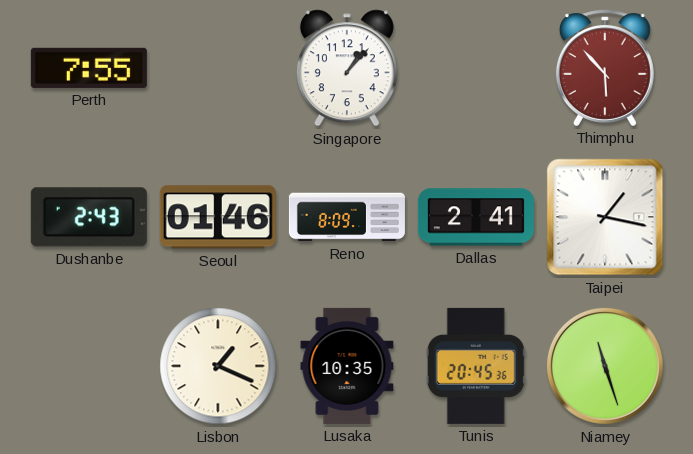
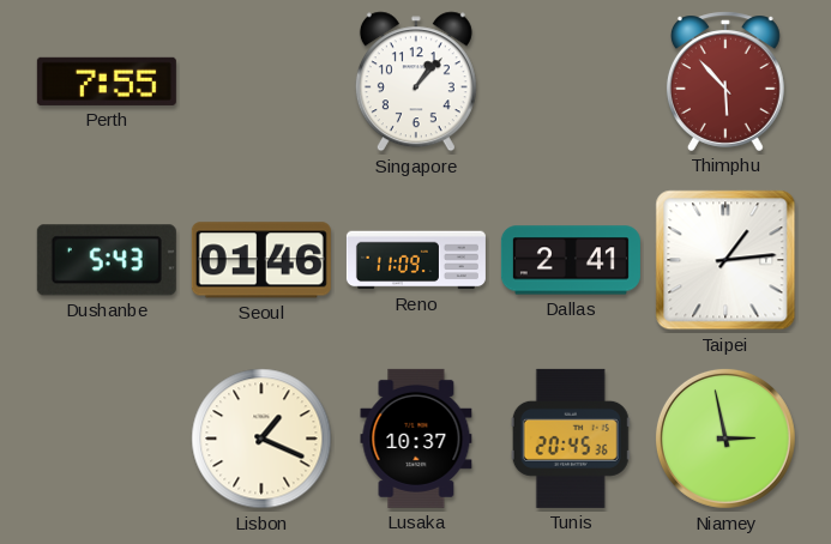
Dushanbe: 2:43 -> 5:43 (107, 260)
Reno: 8:09 -> 11:09 (416, 260)
Taipei: 1:17 -> 1:14 (725, 260)
Lusaka: 10:35 -> 10:37 (416, 439)
Niamey: 11:27 -> 2:58 (725, 439)
